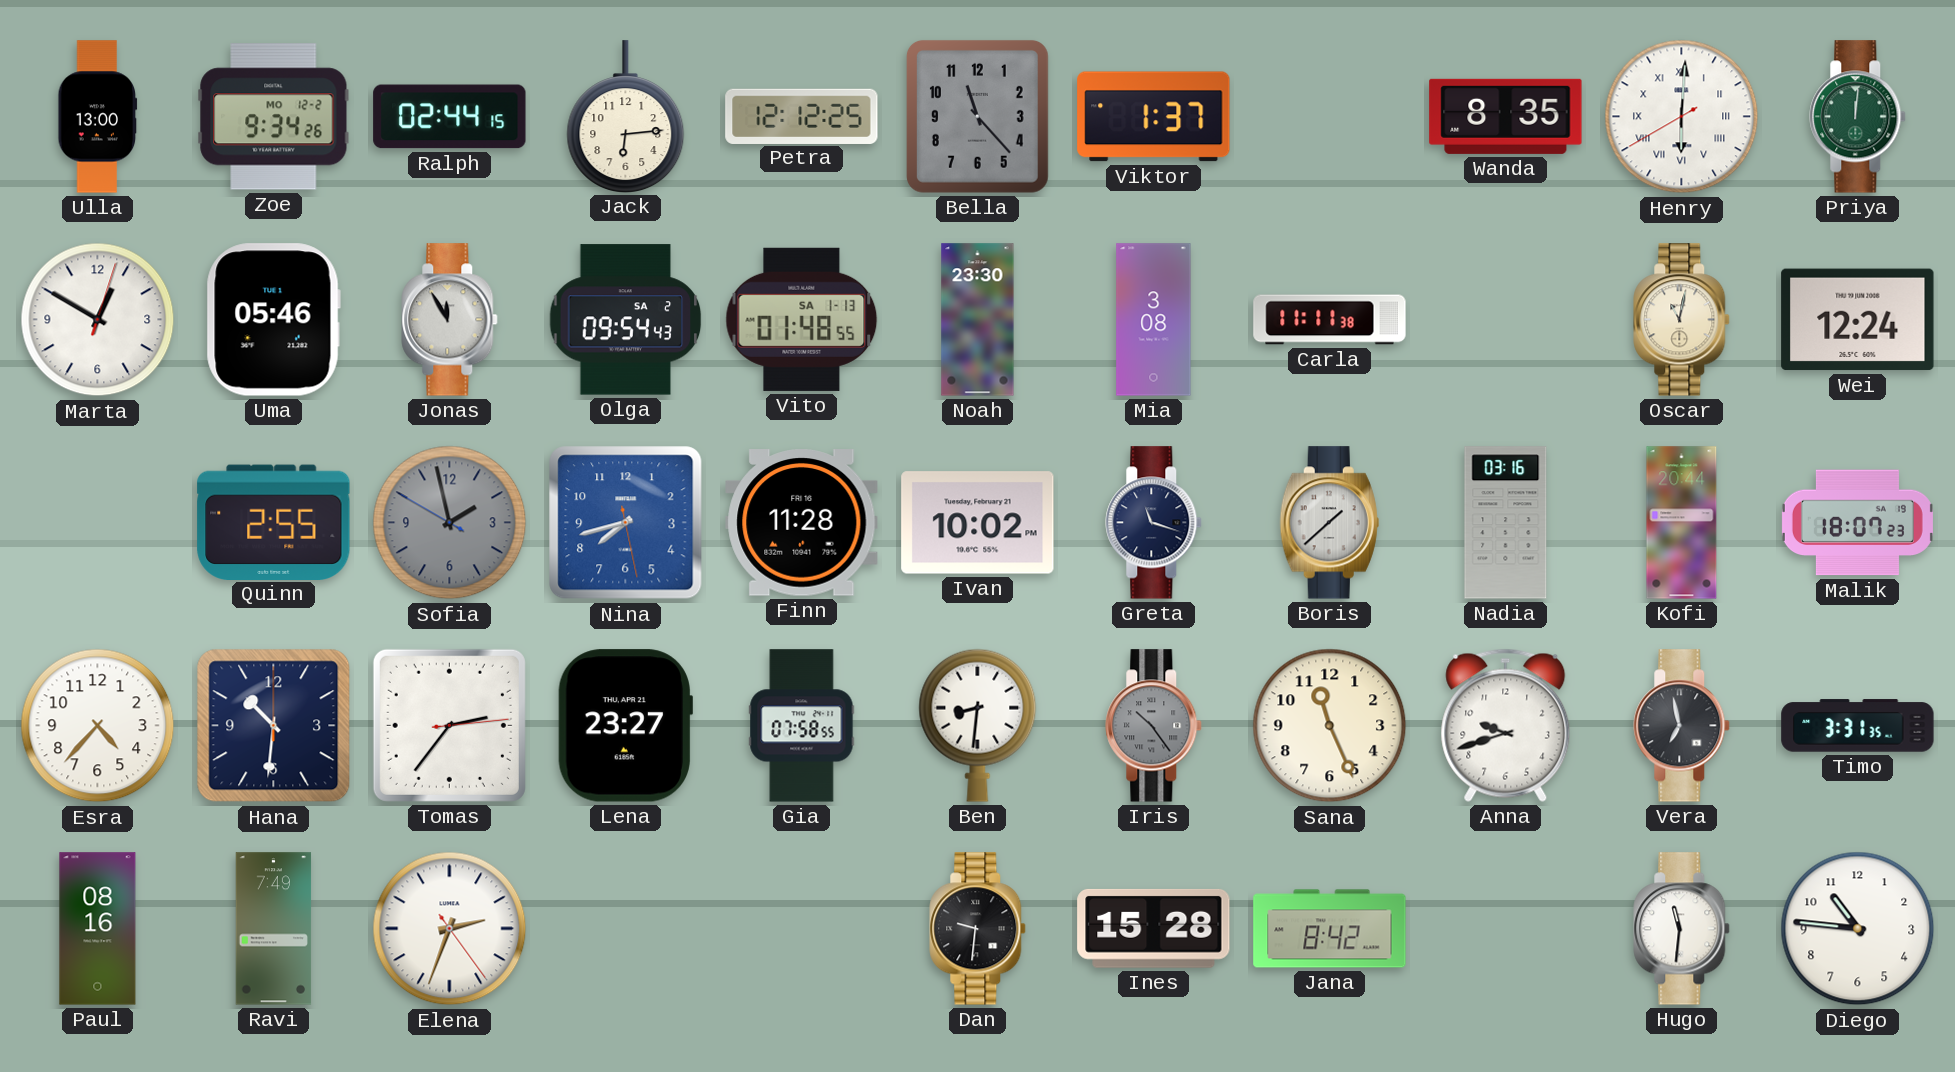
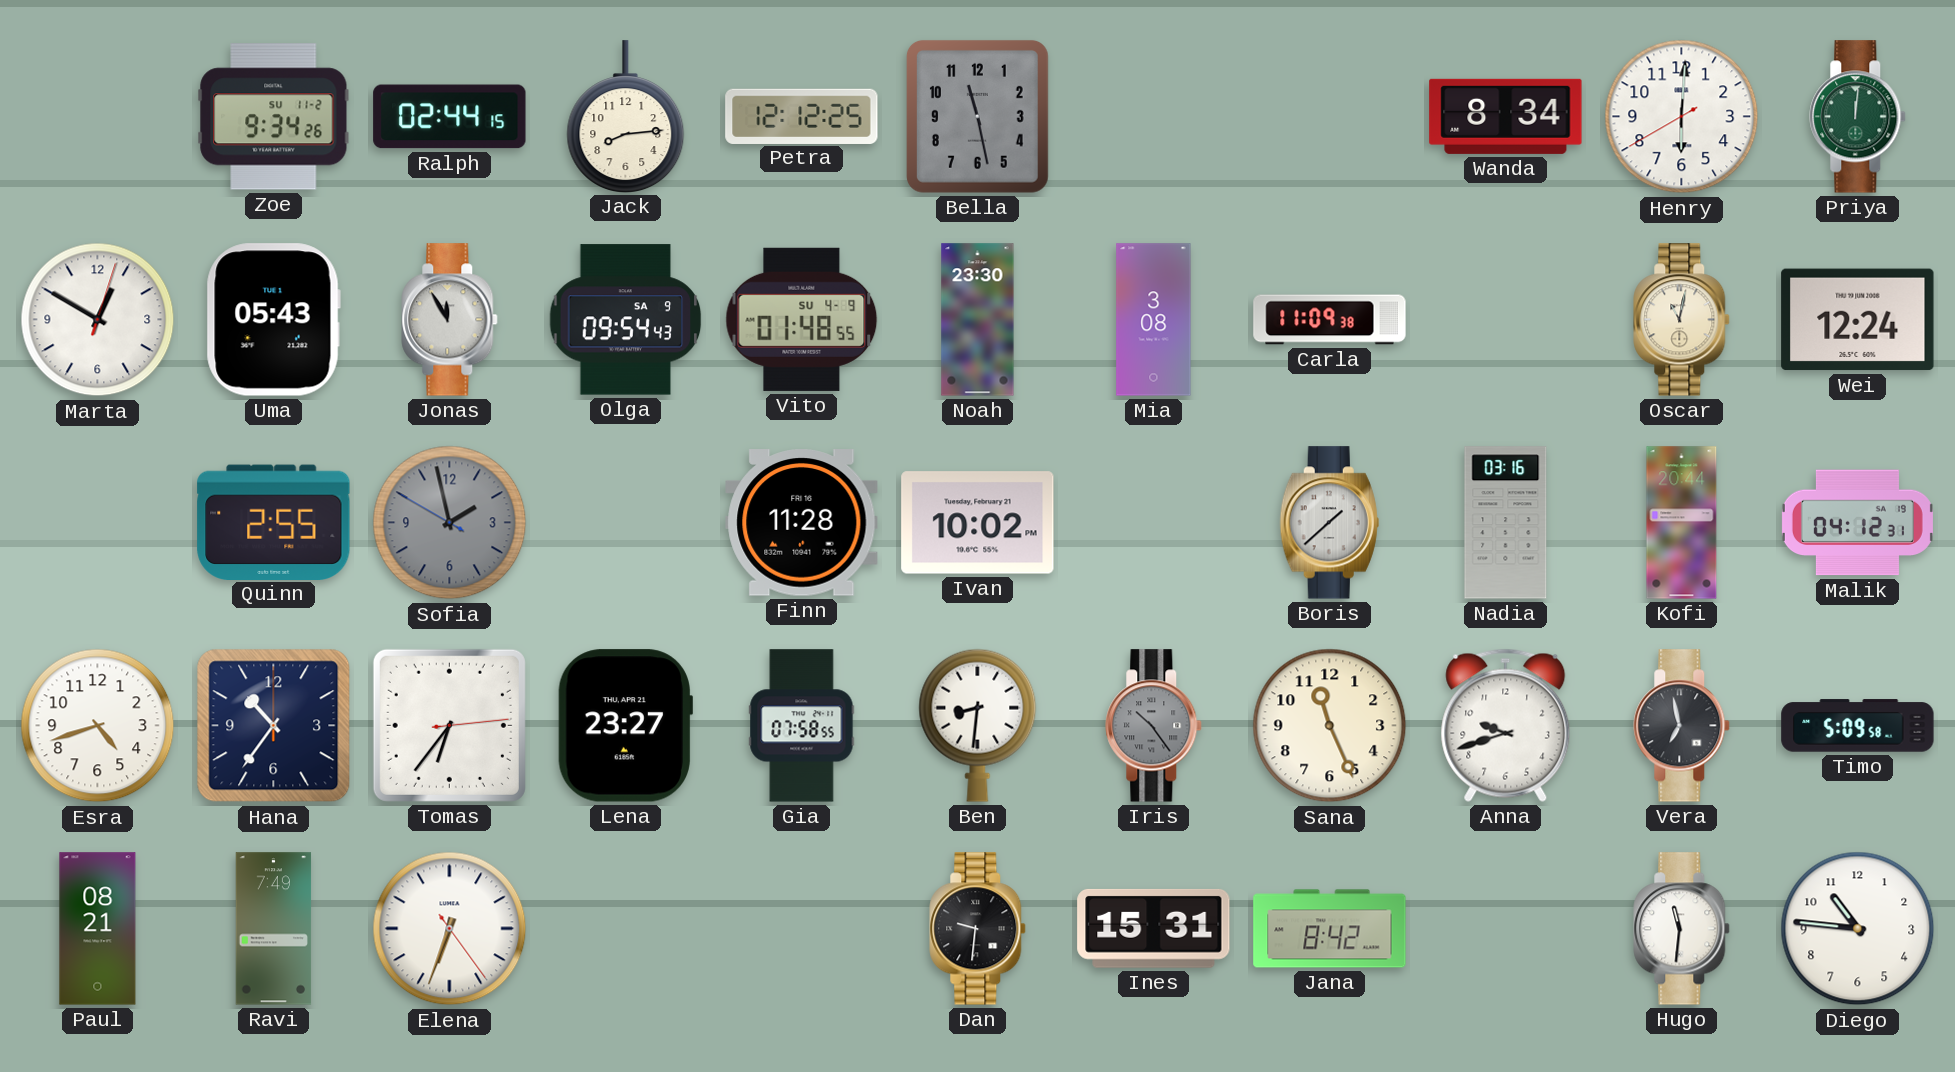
Ulla: 13:00 -> none (98, 117)
Zoe date: MO 12-2 -> SU 11-2 (274, 117)
Jack: 6:14 -> 8:14 (626, 116)
Bella: 11:23 -> 11:28 (977, 116)
Viktor: 1:37 -> none (1154, 117)
Wanda: 8:35 -> 8:34 (1506, 116)
Henry numerals: Roman -> Arabic (1682, 117)
Uma: 05:46 -> 05:43 (273, 320)
Olga date: SA 2 -> SA 9 (626, 320)
Vito date: SA 1-13 -> SU 4-9 (802, 319)
Carla: 11:11 -> 11:09 (1330, 320)
Nina: 7:42 -> none (626, 523)
Greta: 11:18 -> none (1154, 523)
Malik: 18:07 -> 04:12 (1857, 523)
Esra: 4:37 -> 4:42 (98, 726)
Hana: 10:31 -> 10:36 (274, 726)
Tomas: 2:36 -> 6:36 (449, 725)
Timo: 3:31 -> 5:09 (1858, 726)
Paul: 08:16 -> 08:21 (98, 929)
Elena: 2:33 -> 6:33 (450, 929)
Ines: 15:28 -> 15:31 (1154, 928)
